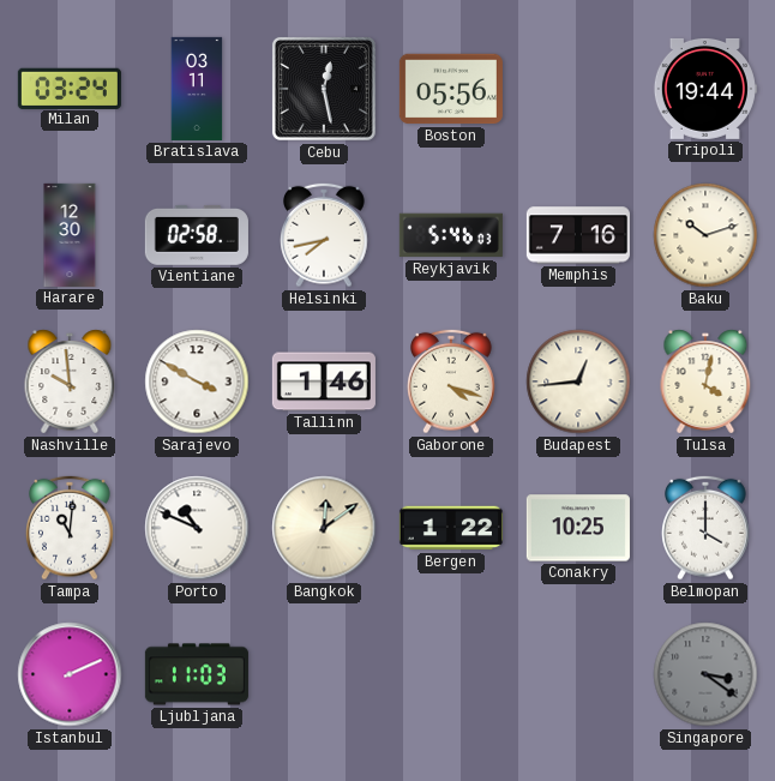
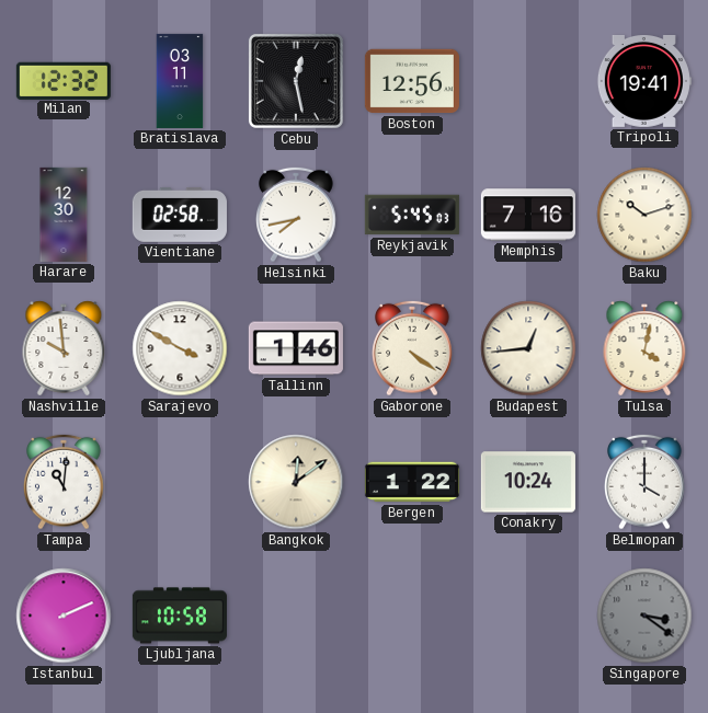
Milan: 03:24 -> 12:32 (64, 80)
Boston: 05:56 -> 12:56 (412, 81)
Tripoli: 19:44 -> 19:41 (643, 81)
Reykjavik: 5:46 -> 5:45 (412, 215)
Gaborone: 4:18 -> 4:21 (412, 348)
Porto: 10:49 -> none (197, 528)
Conakry: 10:25 -> 10:24 (528, 482)
Ljubljana: 11:03 -> 10:58 (180, 616)
